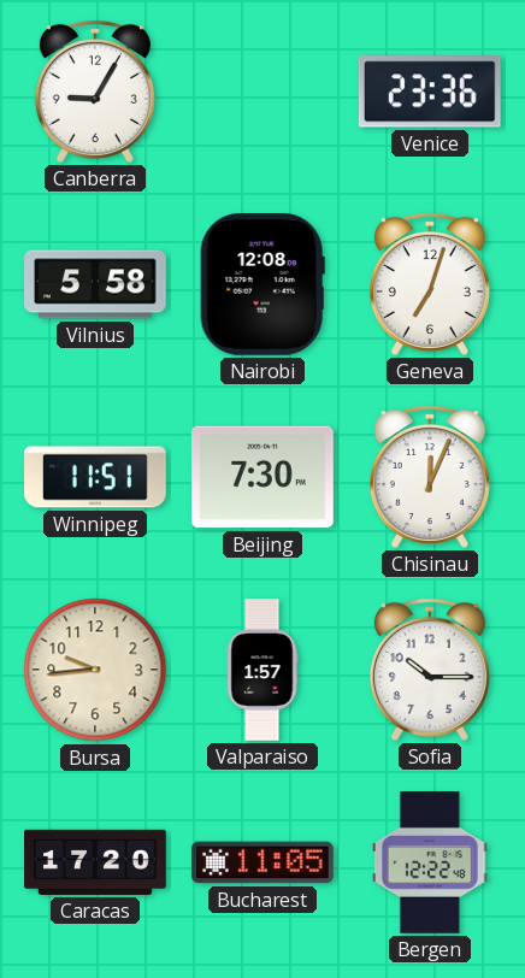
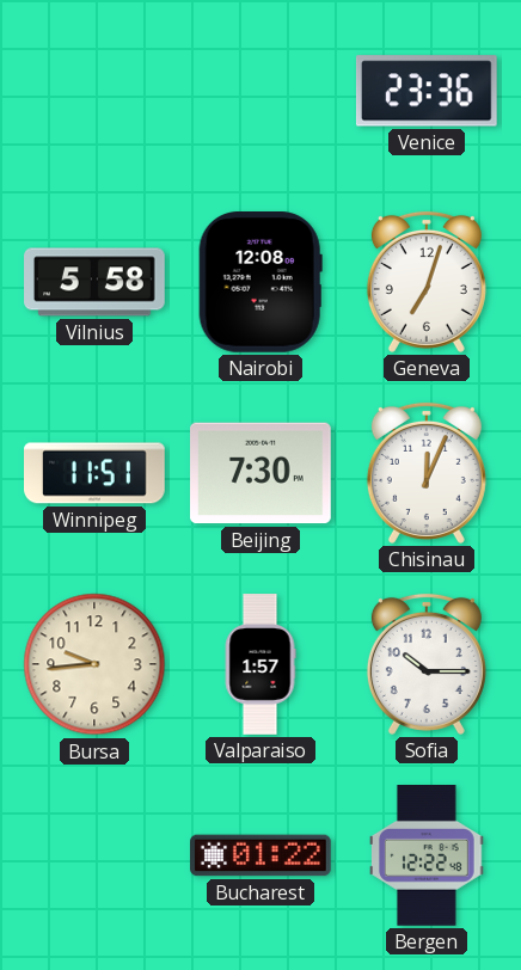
Canberra: 9:05 -> none (95, 92)
Caracas: 17:20 -> none (95, 862)
Bucharest: 11:05 -> 01:22 (262, 855)
